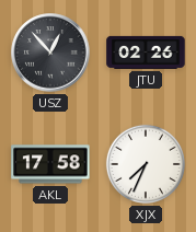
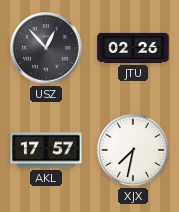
AKL: 17:58 -> 17:57 (46, 150)
XJX: 7:34 -> 7:32 (133, 150)
